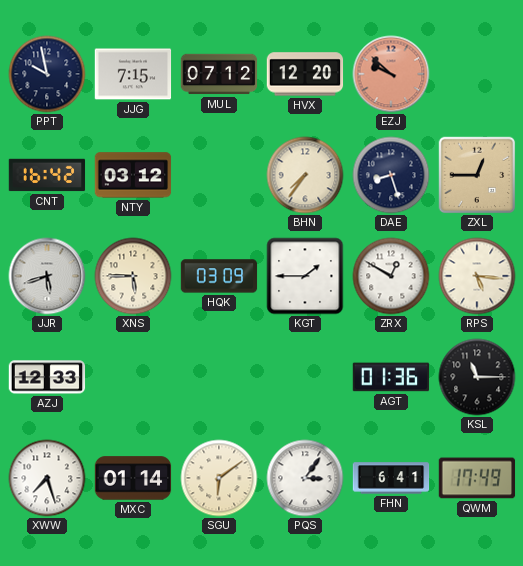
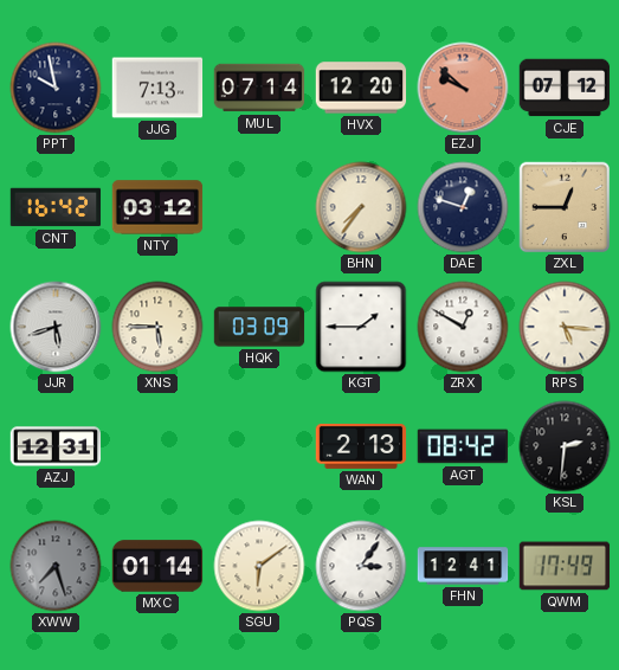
JJG: 7:15 -> 7:13 (157, 88)
MUL: 07:12 -> 07:14 (259, 88)
CJE: none -> 07:12 (565, 88)
DAE: 8:27 -> 12:48 (463, 207)
AZJ: 12:33 -> 12:31 (56, 446)
WAN: none -> 2:13 (361, 446)
AGT: 01:36 -> 08:42 (463, 446)
KSL: 11:15 -> 2:31 (565, 446)
XWW dial: white -> grey (56, 566)
FHN: 6:41 -> 12:41 (463, 566)
